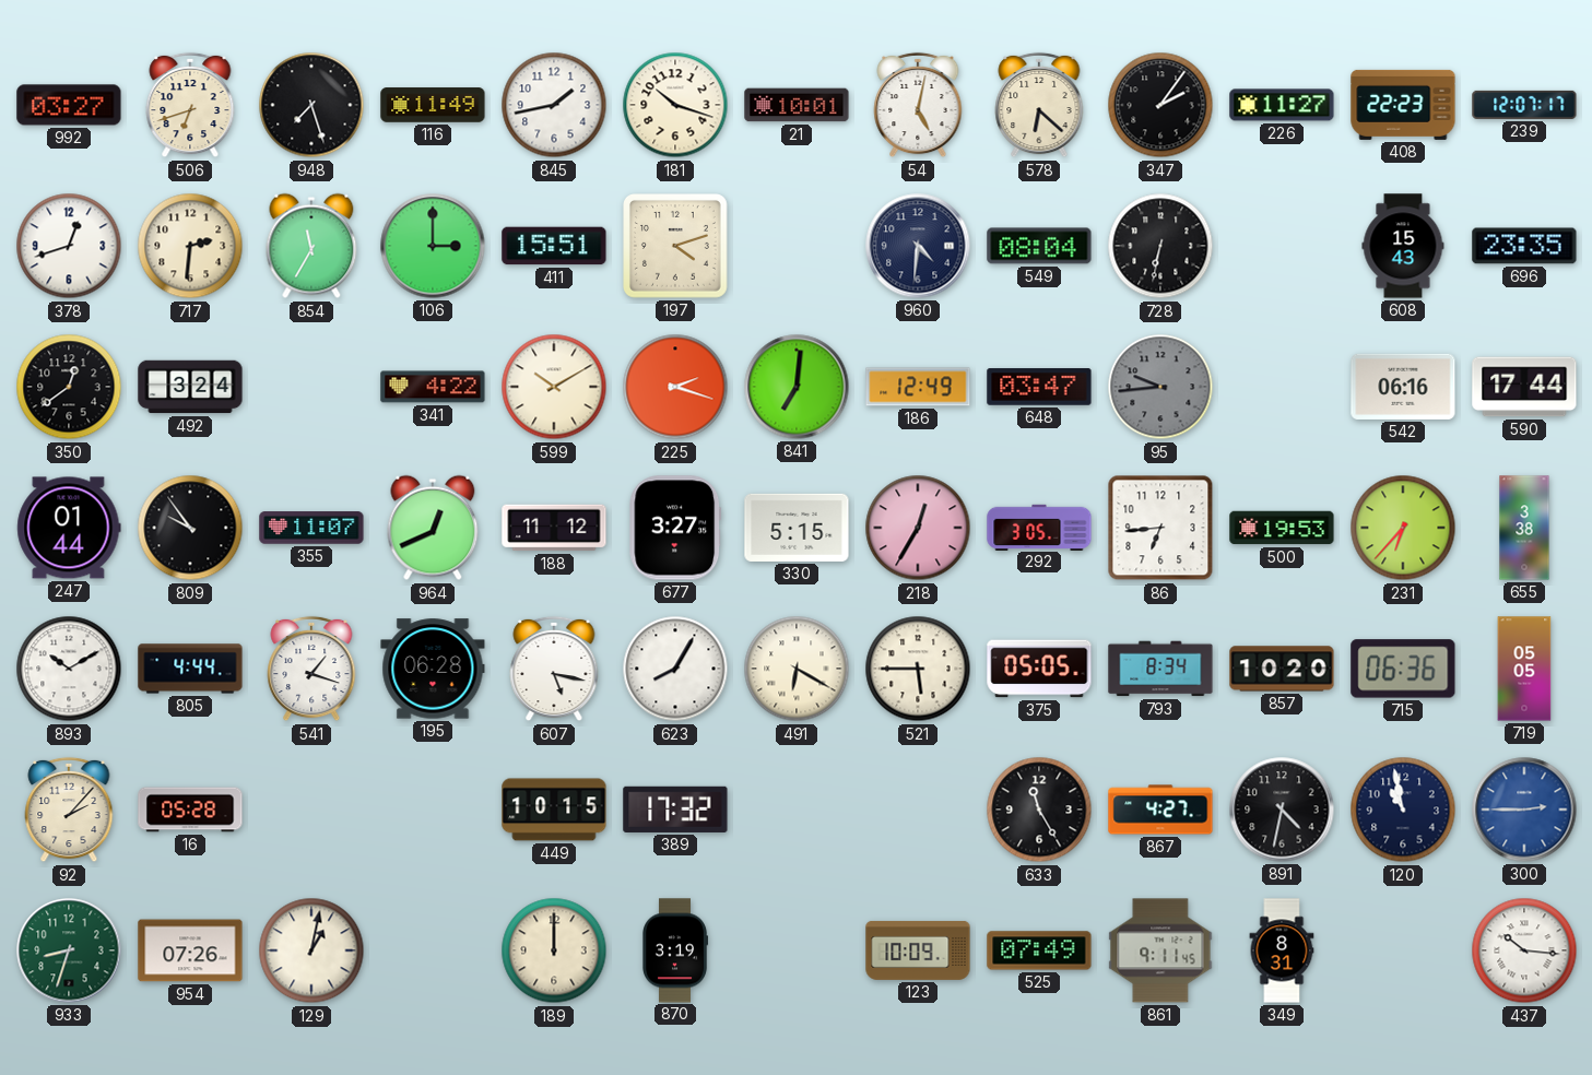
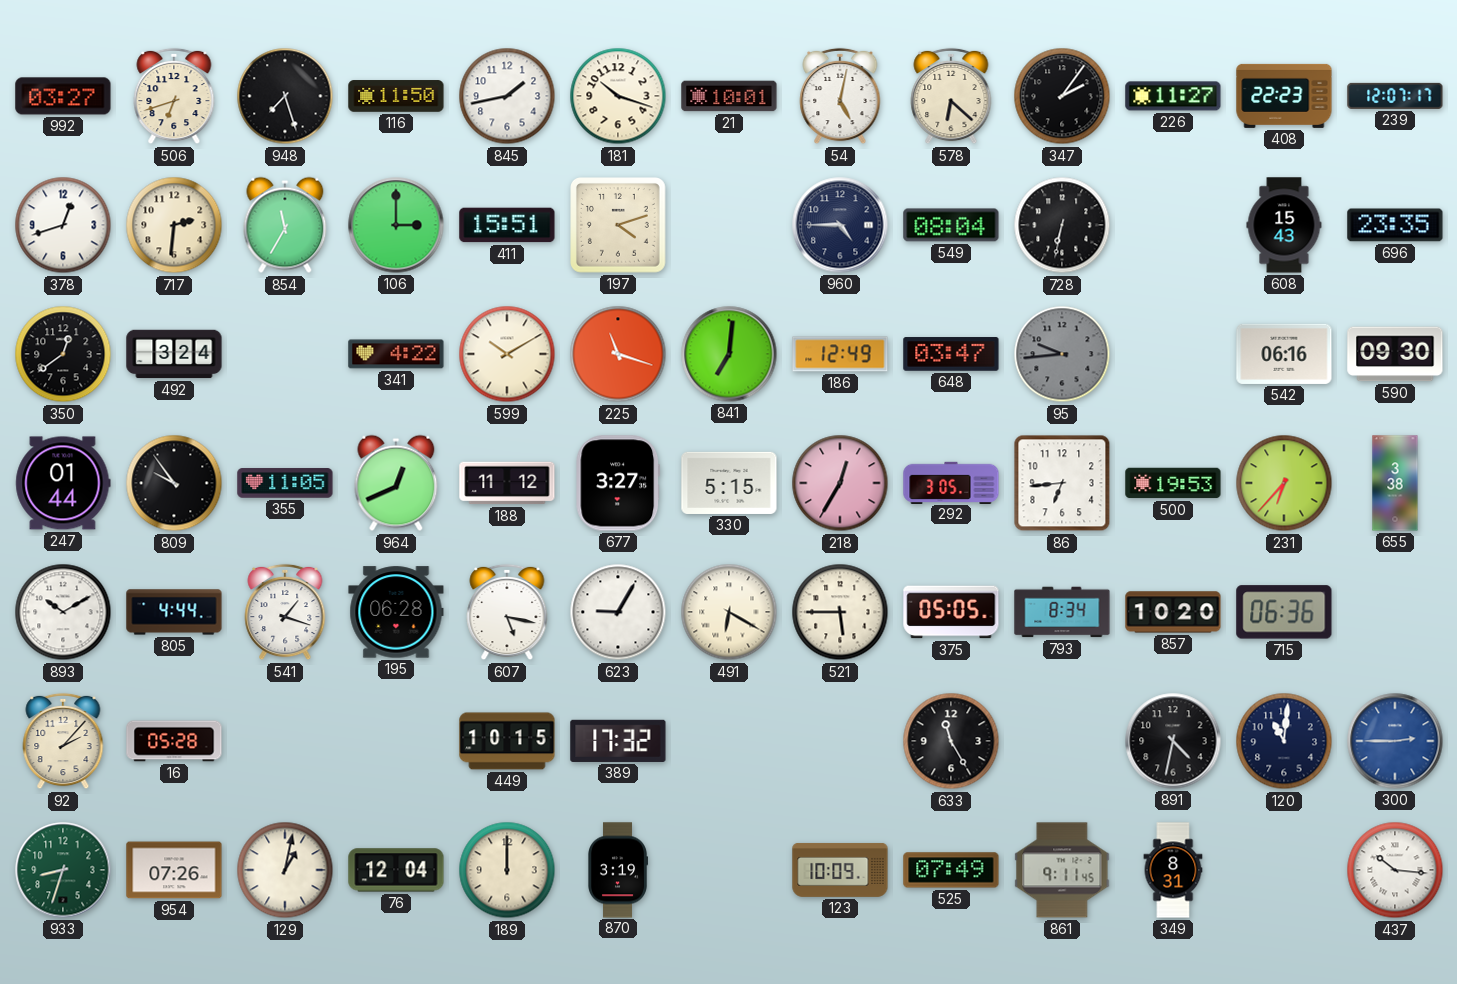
116: 11:49 -> 11:50 (396, 96)
960: 4:31 -> 4:45 (840, 225)
225: 2:18 -> 11:18 (618, 354)
590: 17:44 -> 09:30 (1395, 354)
355: 11:07 -> 11:05 (285, 483)
623: 8:05 -> 9:05 (618, 612)
719: 05:05 -> none (1524, 669)
867: 4:27 -> none (1160, 810)
120: 10:58 -> 11:01 (1284, 741)
76: none -> 12:04 (396, 870)
